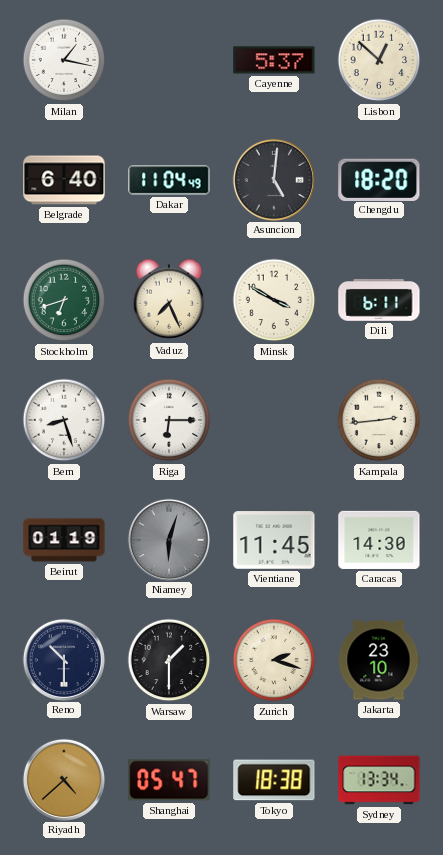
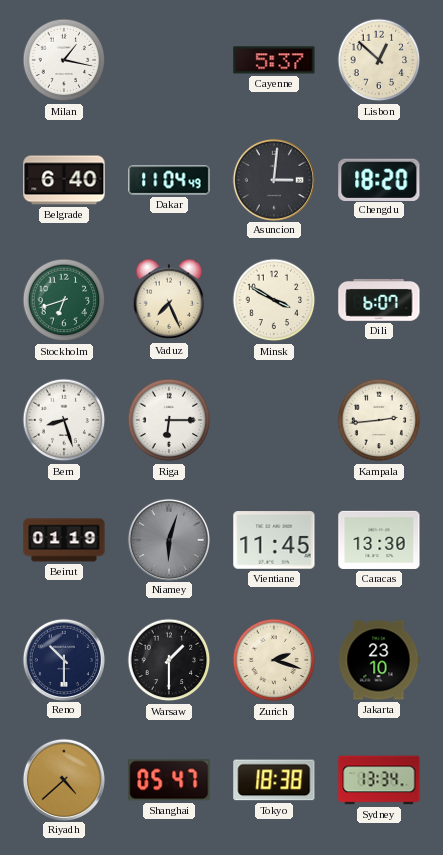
Asuncion: 5:01 -> 3:01 (273, 179)
Dili: 6:11 -> 6:07 (379, 300)
Caracas: 14:30 -> 13:30 (379, 540)
